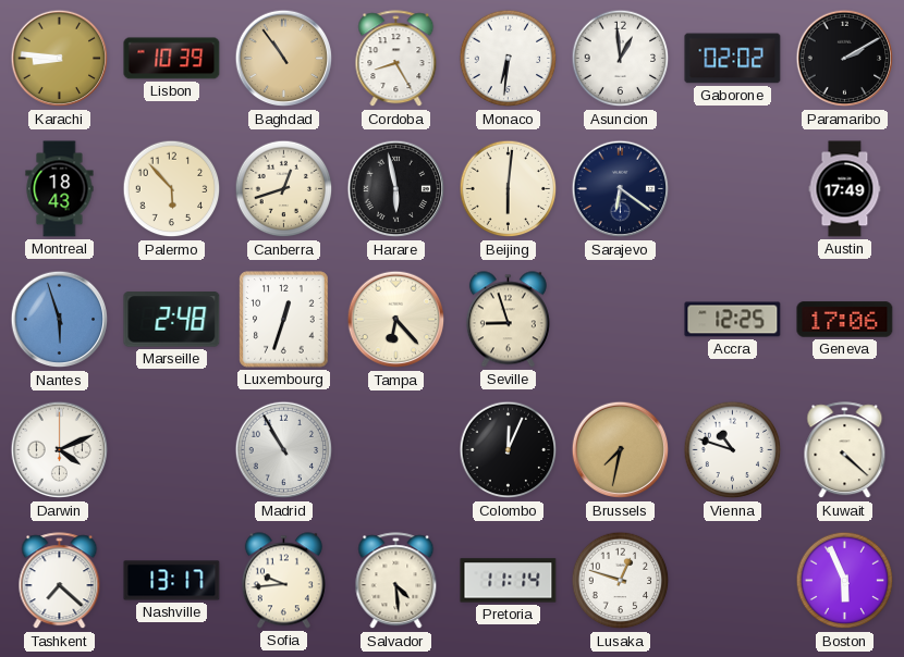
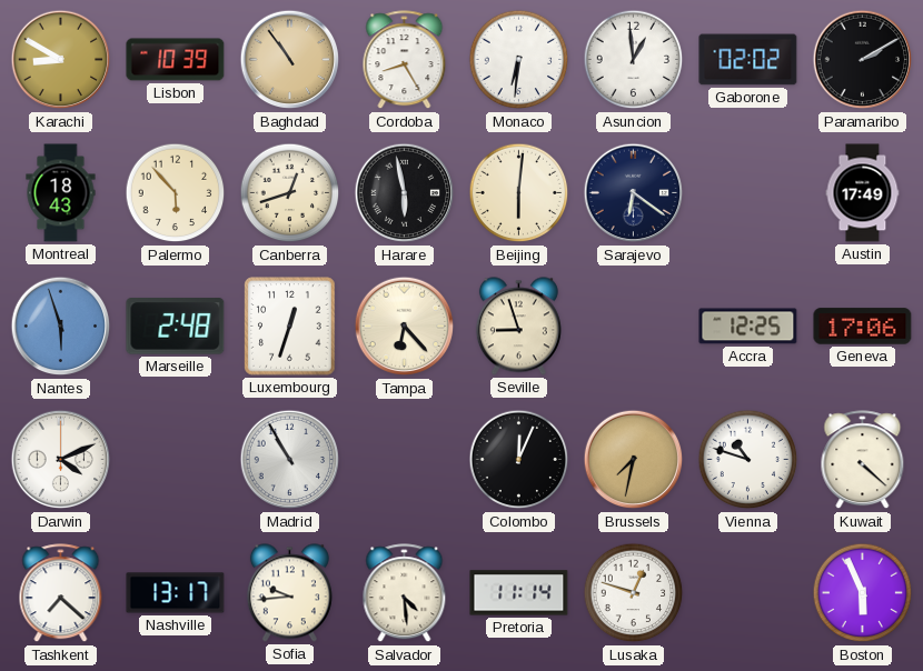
Karachi: 8:46 -> 8:50 (61, 60)
